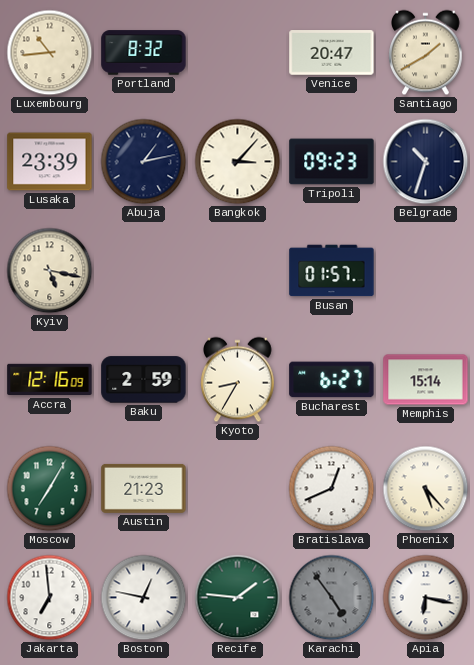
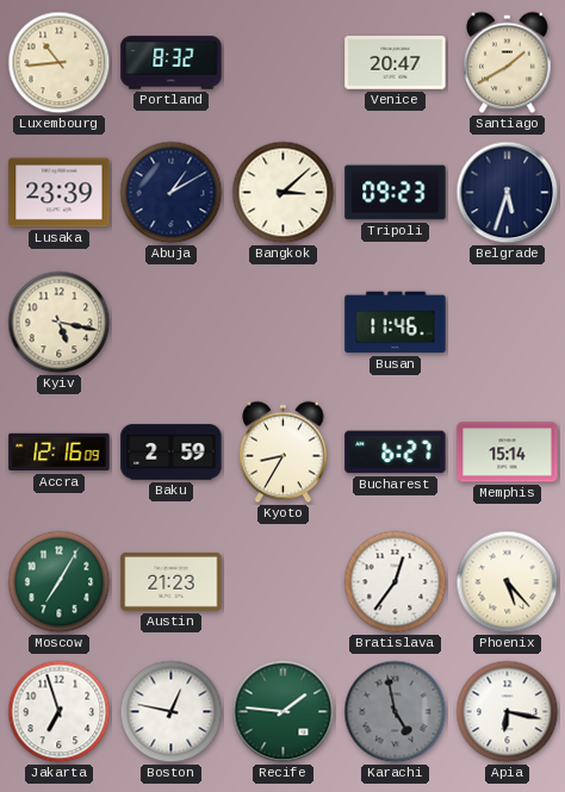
Abuja: 1:13 -> 1:10 (172, 193)
Bangkok: 3:07 -> 3:08 (284, 193)
Belgrade: 10:33 -> 5:33 (508, 193)
Busan: 01:57 -> 11:46 (396, 323)
Bratislava: 12:41 -> 12:36 (396, 582)
Jakarta: 6:59 -> 6:57 (60, 712)
Karachi: 4:54 -> 4:58 (396, 712)
